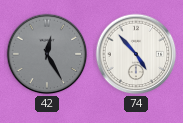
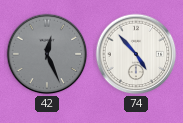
42: 12:25 -> 12:26 (47, 54)
